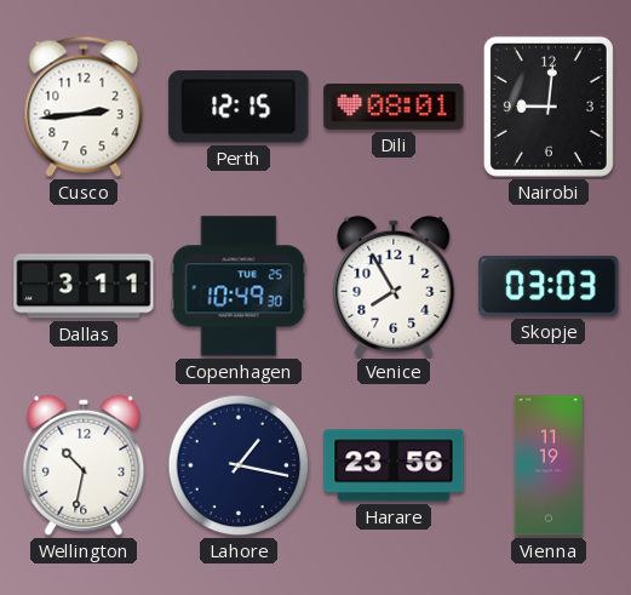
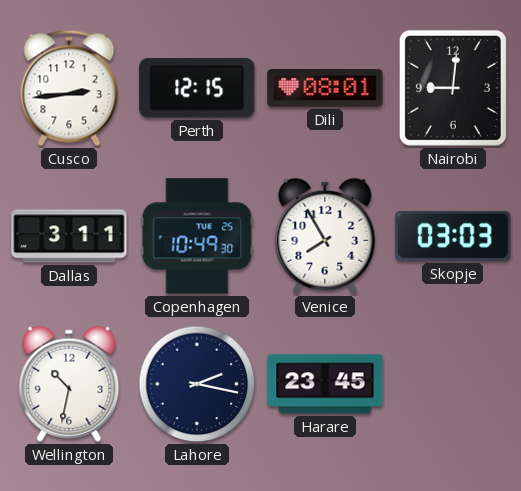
Lahore: 1:17 -> 2:17 (197, 384)
Harare: 23:56 -> 23:45 (325, 384)
Vienna: 11:19 -> none (549, 465)
